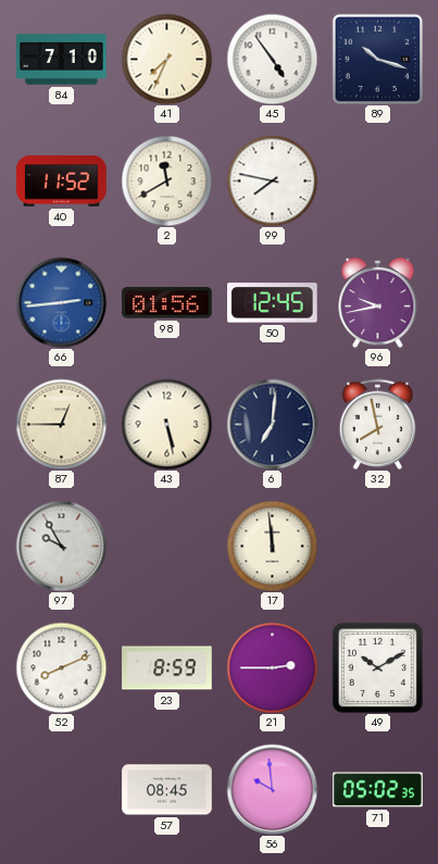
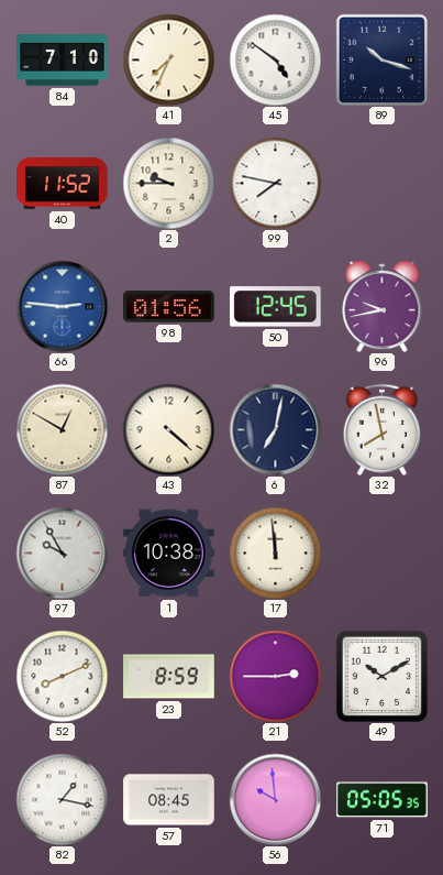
45: 4:54 -> 4:51 (275, 59)
2: 11:40 -> 9:45 (168, 183)
66: 2:44 -> 2:46 (62, 306)
87: 12:45 -> 12:50 (62, 429)
43: 5:28 -> 4:22 (168, 429)
6: 7:01 -> 7:02 (275, 429)
1: none -> 10:38 (169, 554)
82: none -> 1:17 (62, 799)
71: 05:02 -> 05:05 (383, 800)
